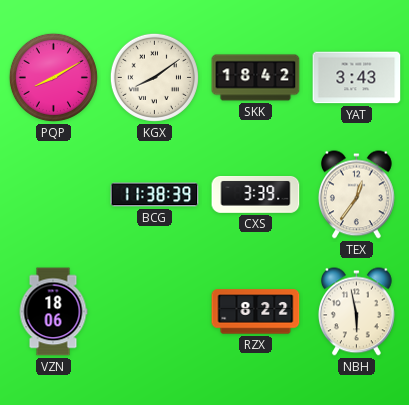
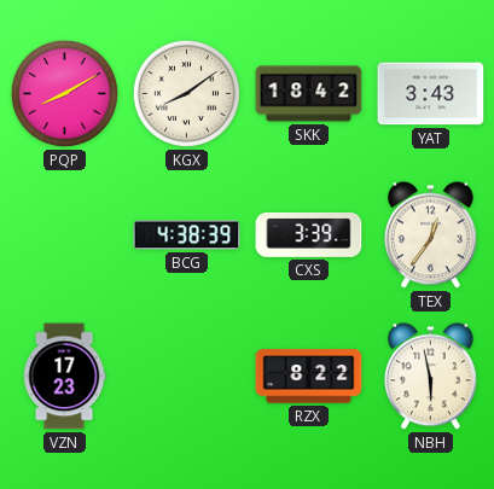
BCG: 11:38 -> 4:38 (187, 235)
VZN: 18:06 -> 17:23 (64, 377)
